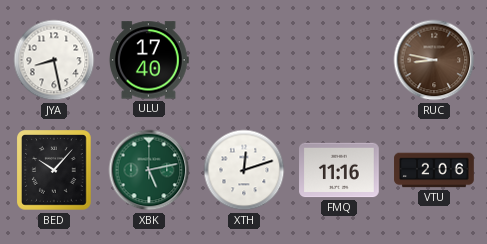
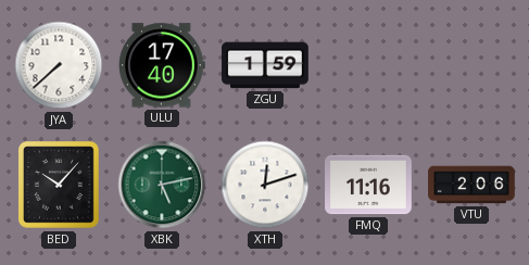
JYA: 8:28 -> 7:38 (59, 65)
ZGU: none -> 1:59 (265, 65)
RUC: 8:47 -> none (434, 60)
